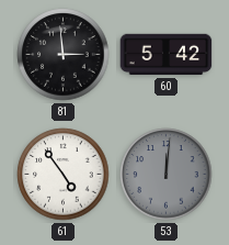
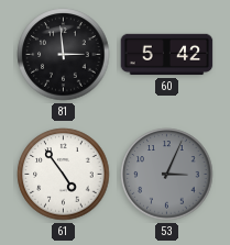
53: 12:01 -> 3:04 (167, 175)
